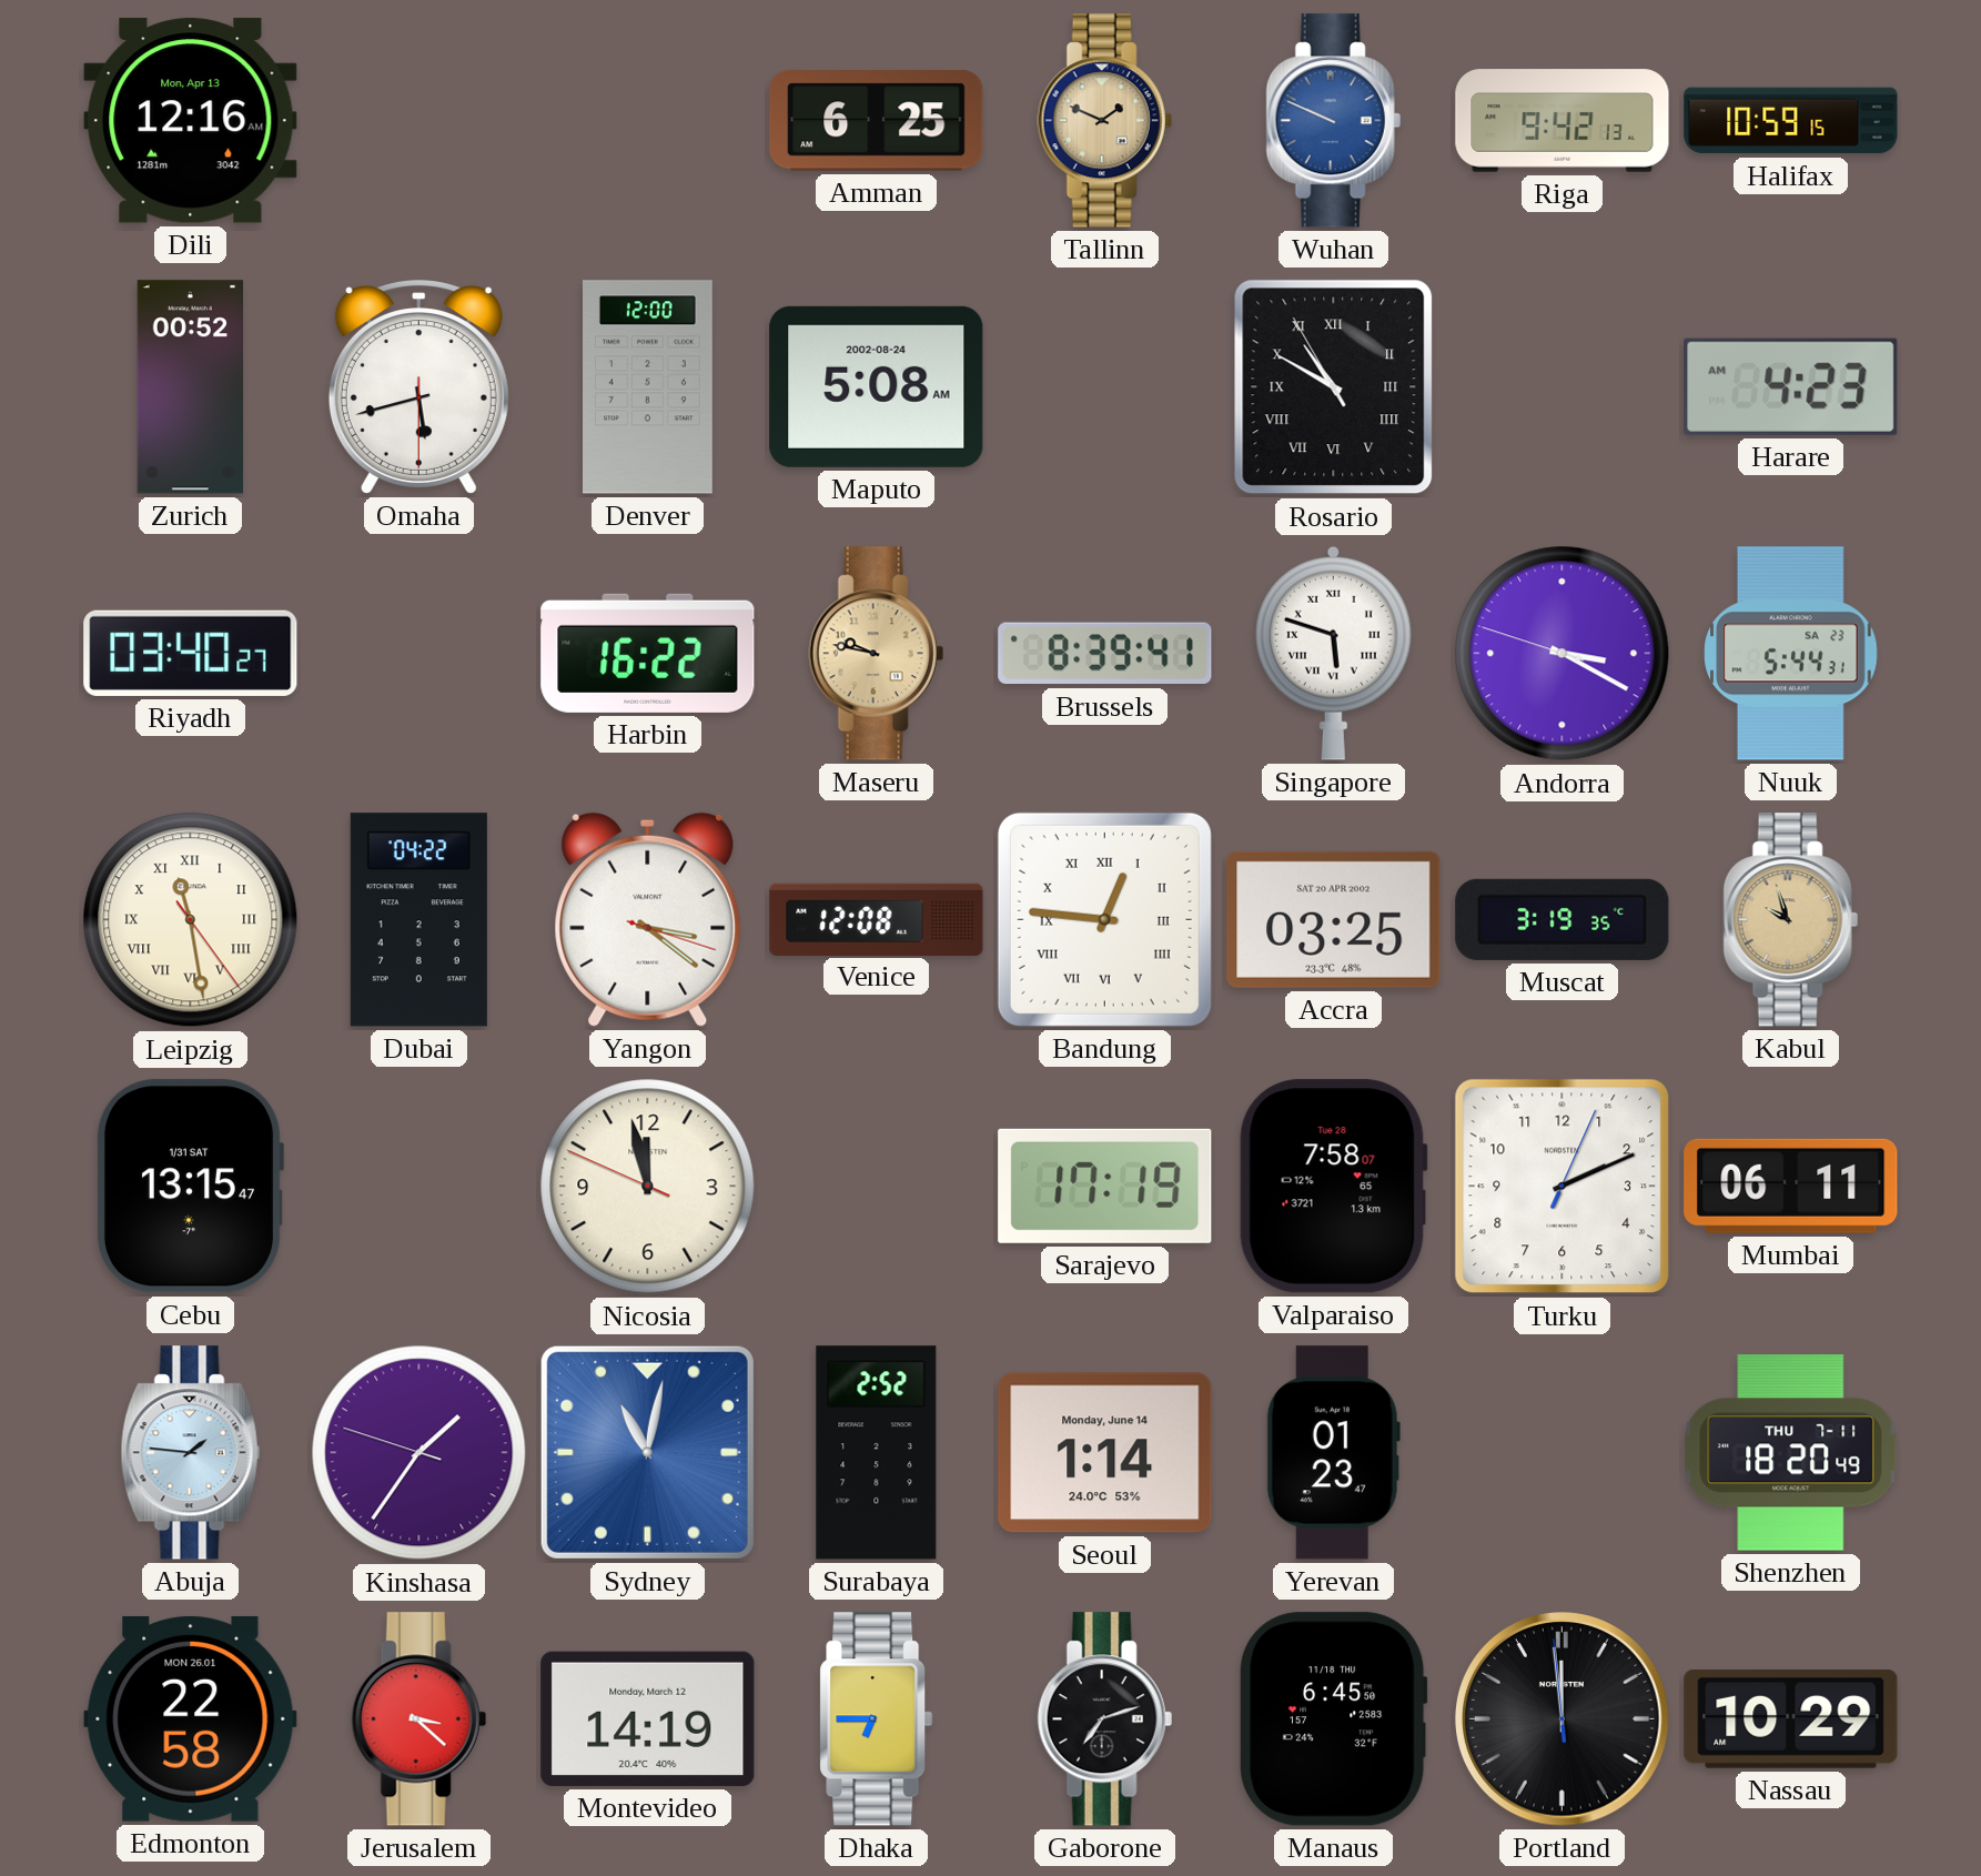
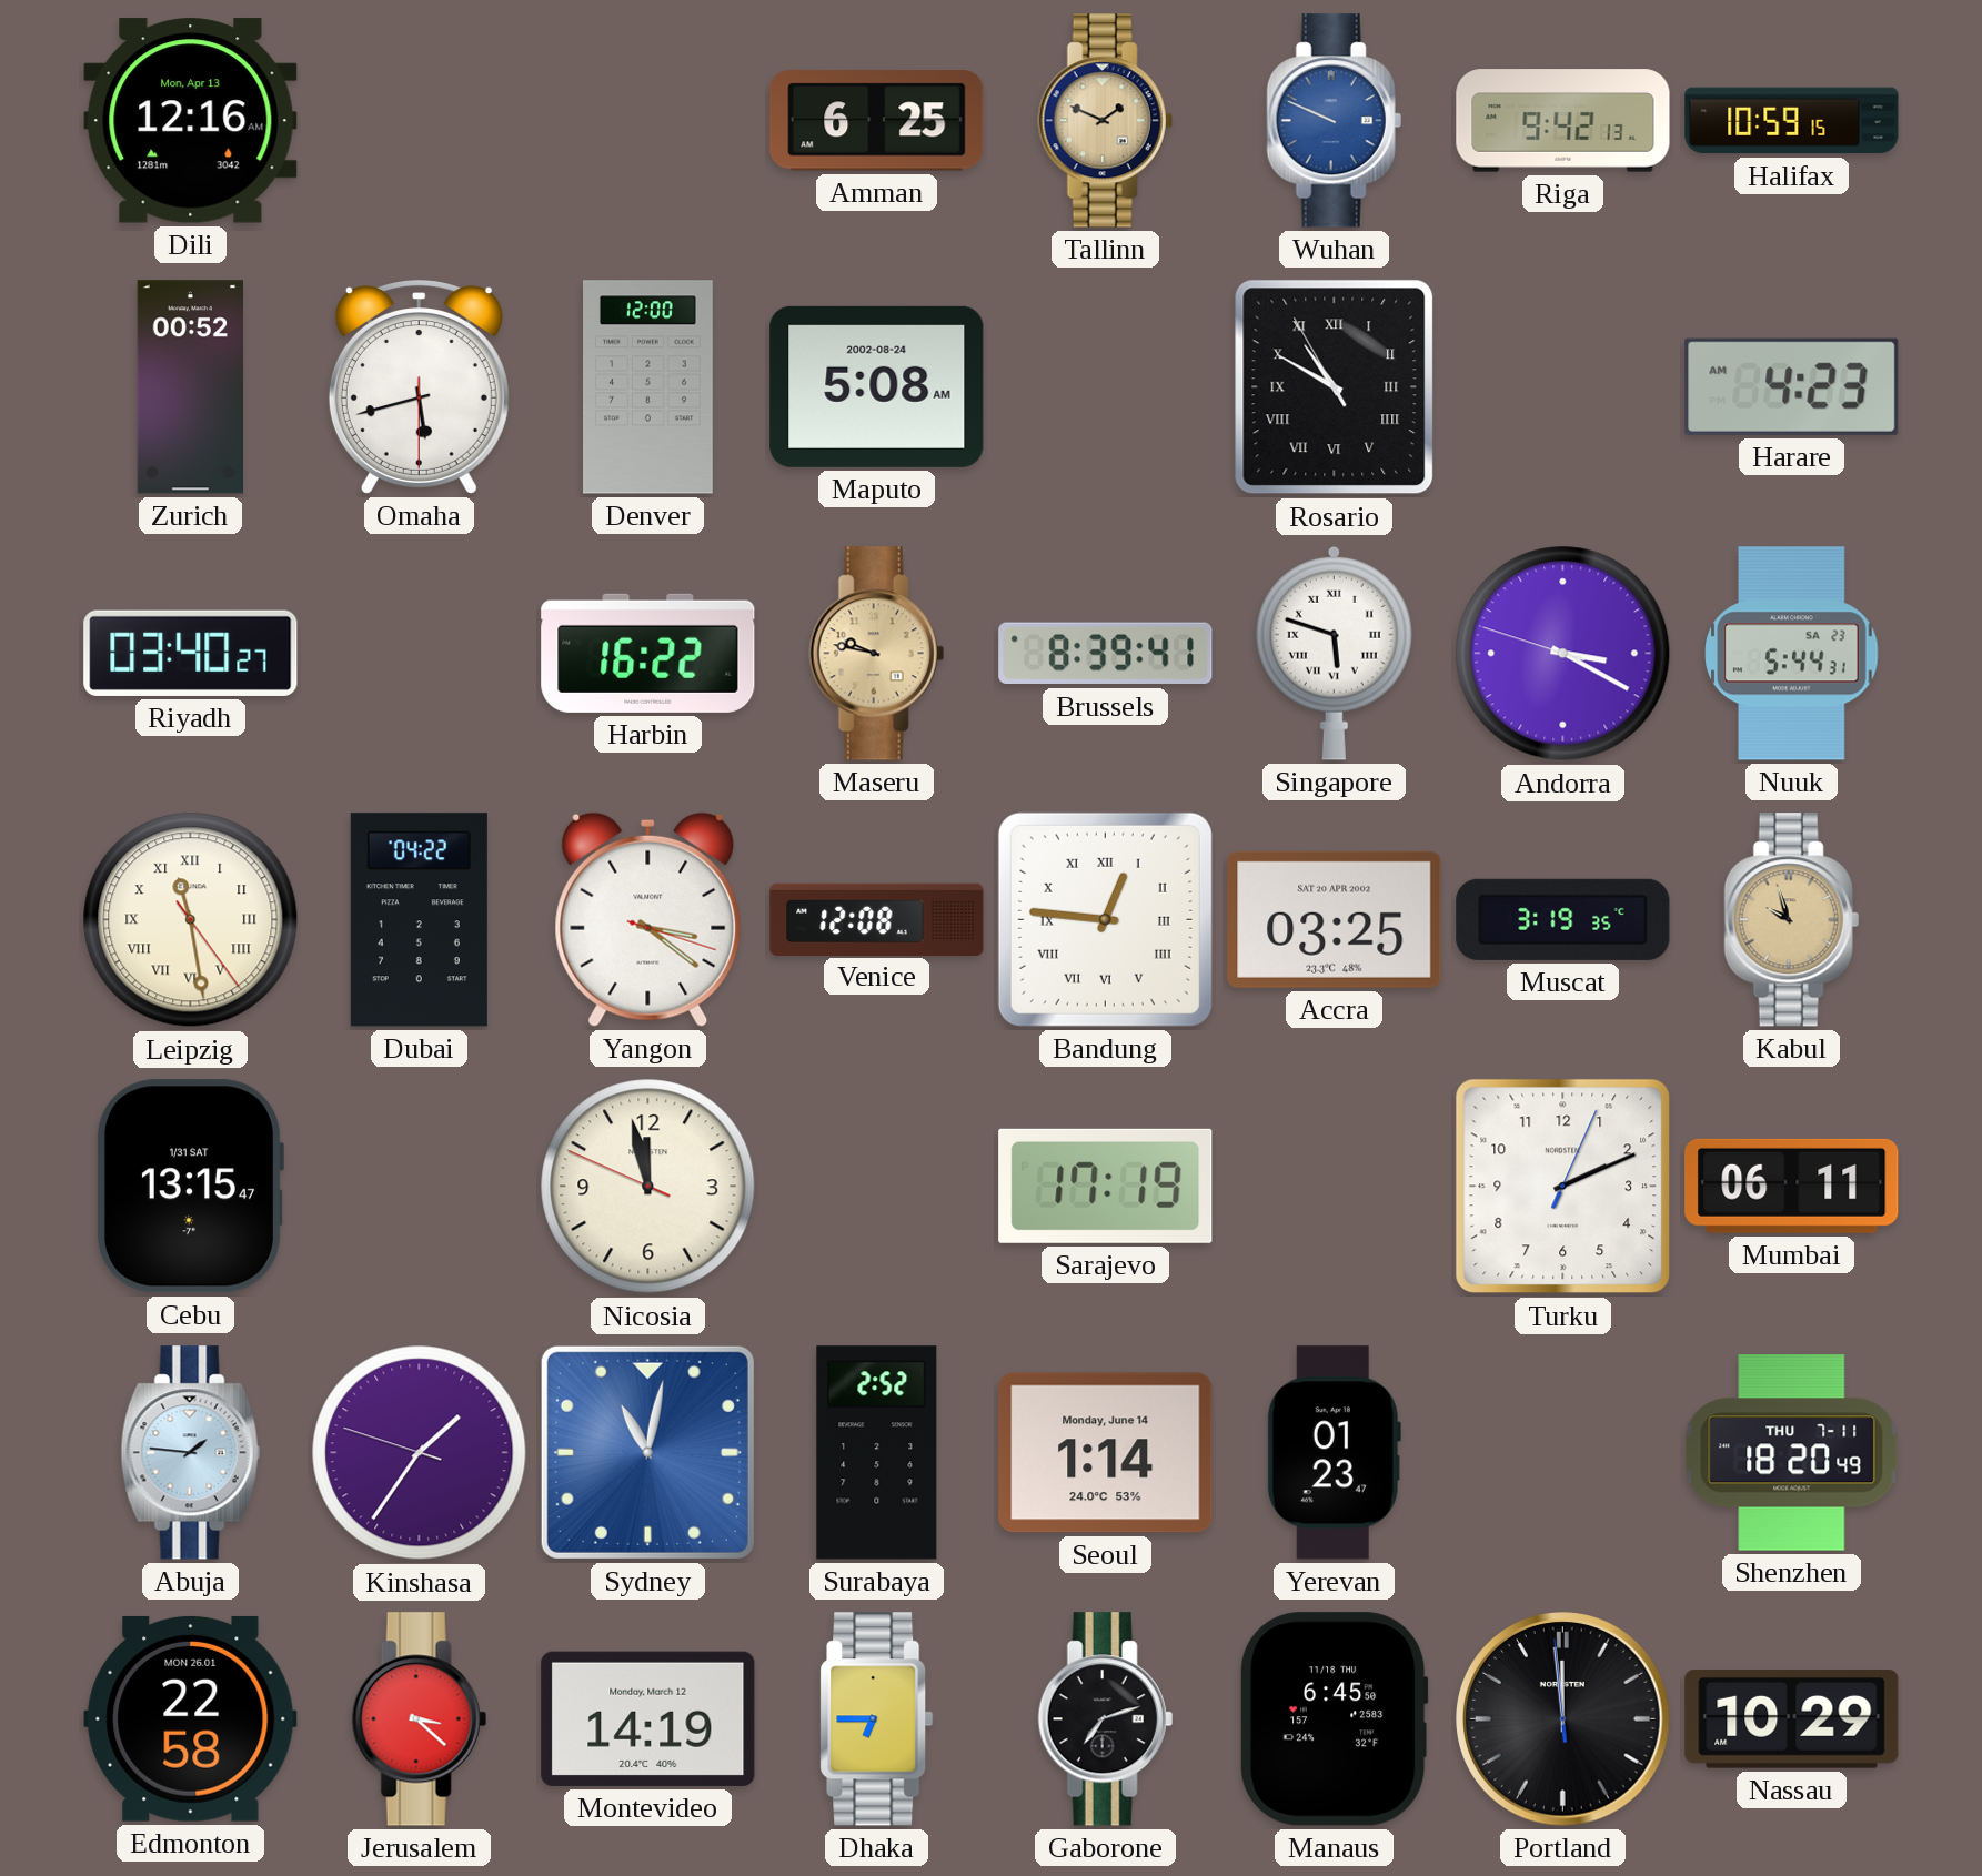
Valparaiso: 7:58 -> none (1333, 1187)
